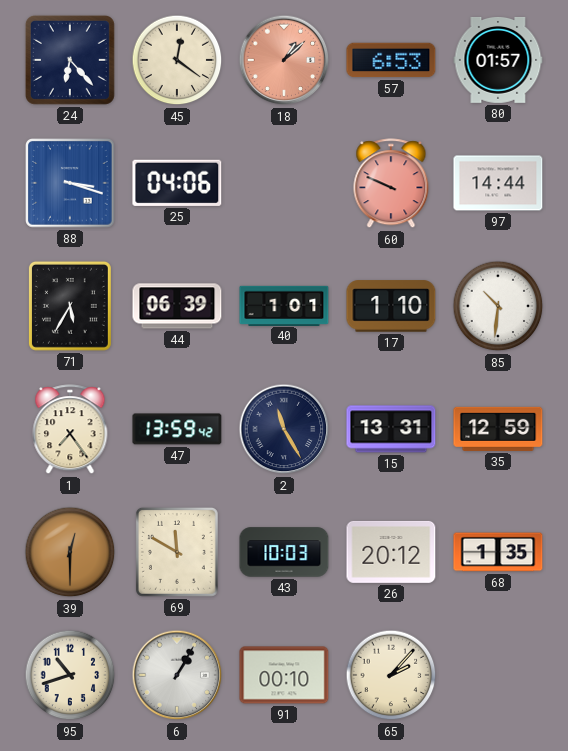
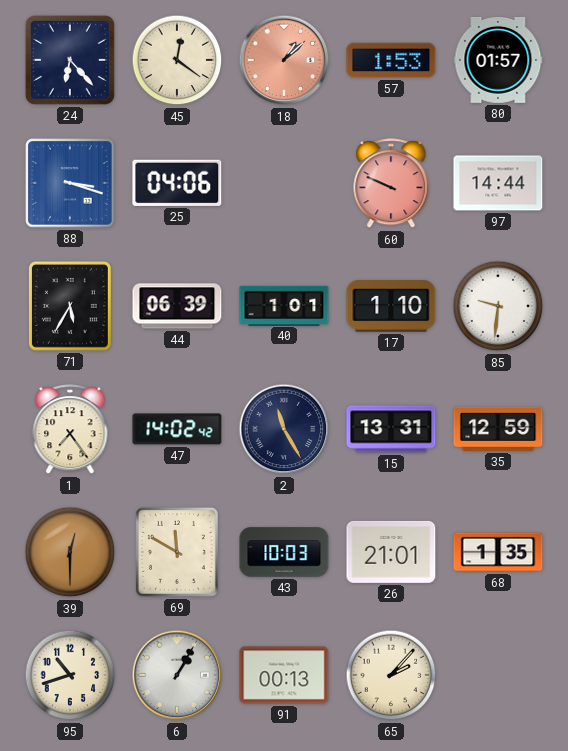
57: 6:53 -> 1:53 (391, 60)
85: 10:31 -> 9:31 (498, 306)
47: 13:59 -> 14:02 (177, 429)
26: 20:12 -> 21:01 (391, 552)
91: 00:10 -> 00:13 (284, 675)
